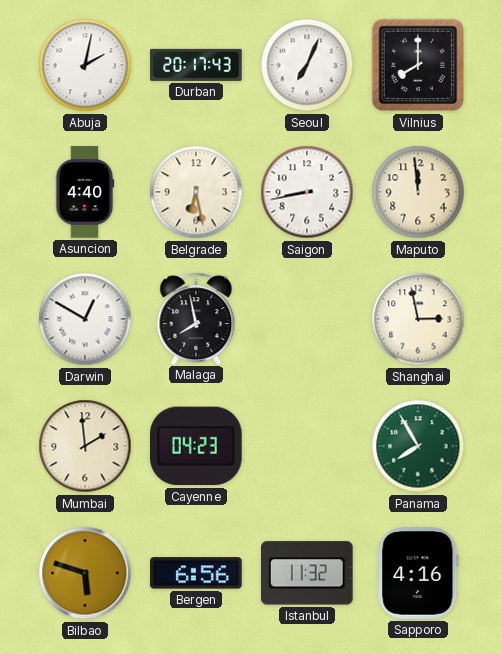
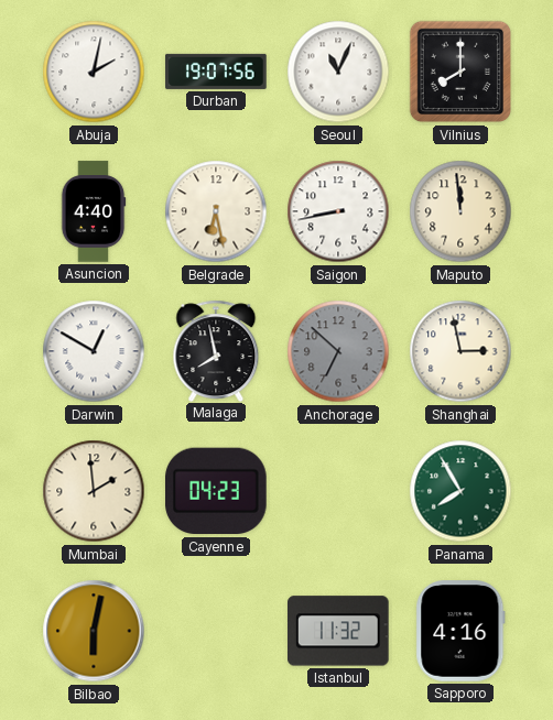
Durban: 20:17 -> 19:07 (216, 72)
Seoul: 7:04 -> 11:04 (338, 72)
Anchorage: none -> 6:52 (338, 351)
Bilbao: 5:48 -> 6:02 (94, 631)
Bergen: 6:56 -> none (196, 573)
